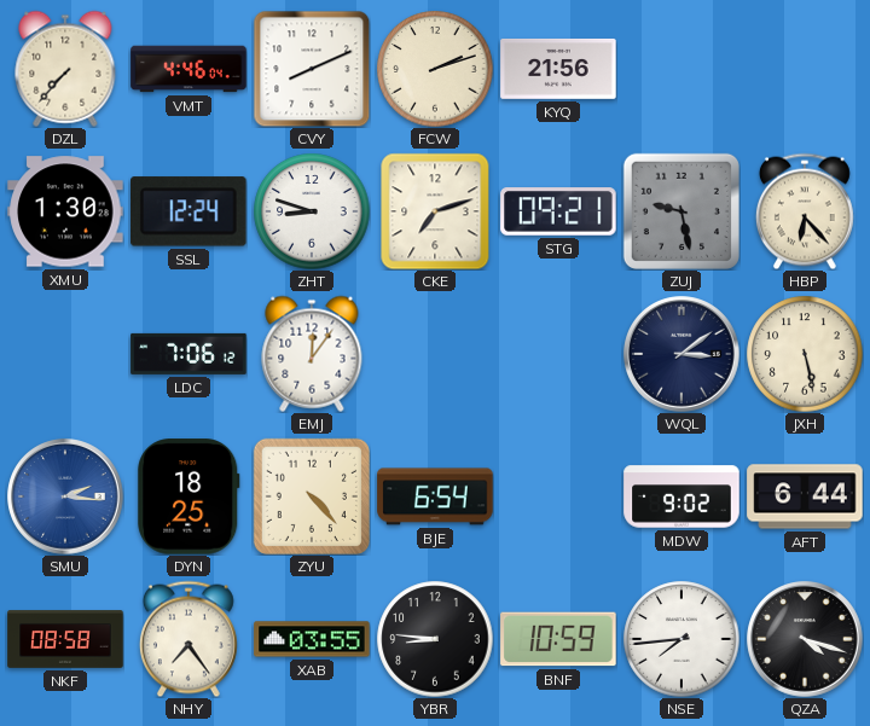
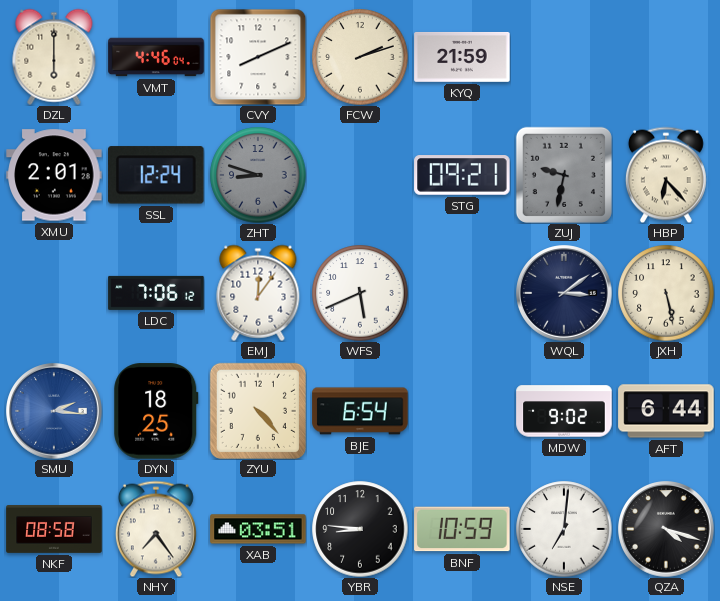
DZL: 7:37 -> 6:00 (54, 57)
KYQ: 21:56 -> 21:59 (462, 57)
XMU: 1:30 -> 2:01 (54, 175)
ZHT dial: white -> grey (258, 175)
CKE: 7:12 -> none (435, 211)
ZUJ: 9:28 -> 9:32 (564, 175)
WFS: none -> 5:41 (360, 293)
XAB: 03:55 -> 03:51 (258, 529)
NSE: 7:44 -> 7:01 (564, 529)
